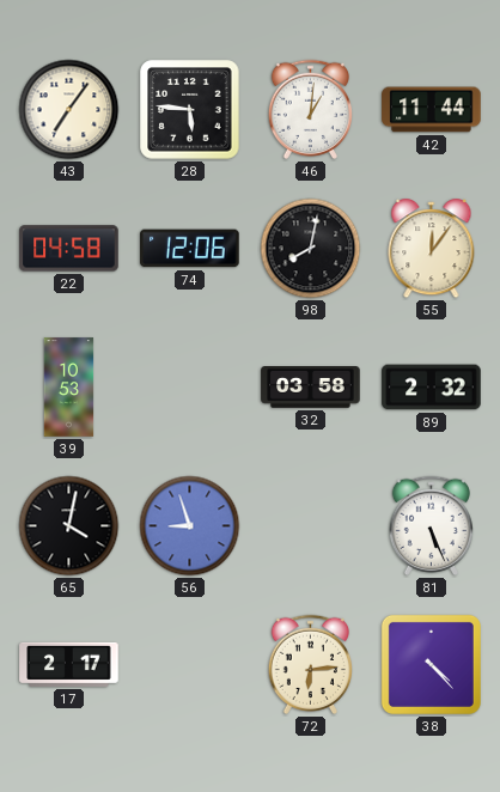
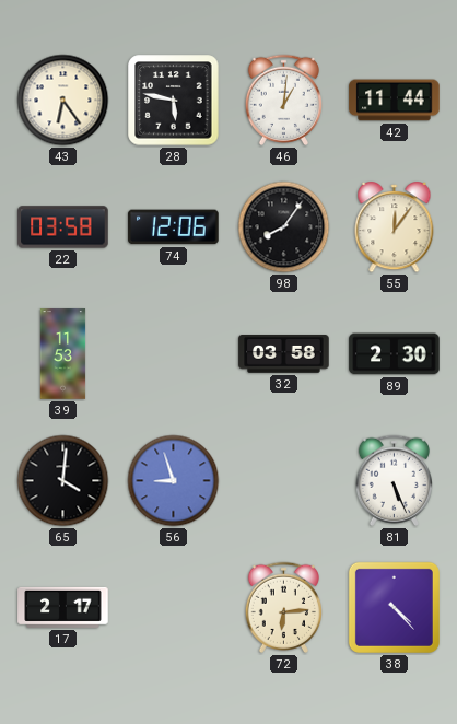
43: 7:06 -> 6:24 (63, 101)
28: 5:46 -> 5:47 (174, 101)
22: 04:58 -> 03:58 (63, 227)
98: 8:02 -> 8:06 (284, 227)
39: 10:53 -> 11:53 (63, 354)
89: 2:32 -> 2:30 (395, 354)
65: 4:02 -> 4:01 (63, 481)
